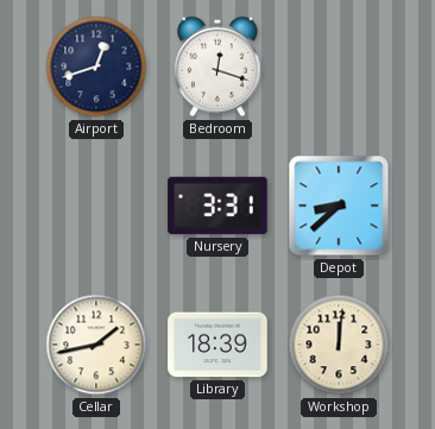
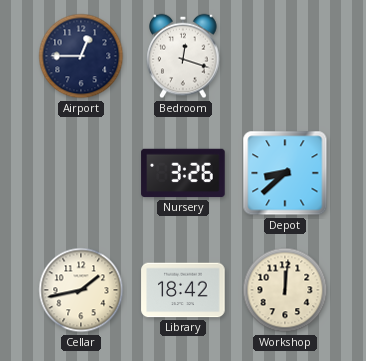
Airport: 12:42 -> 12:45 (81, 56)
Nursery: 3:31 -> 3:26 (183, 173)
Library: 18:39 -> 18:42 (183, 290)
